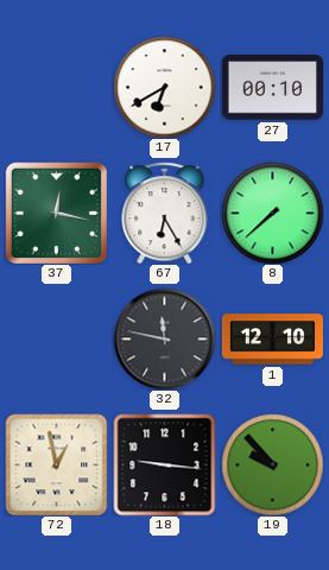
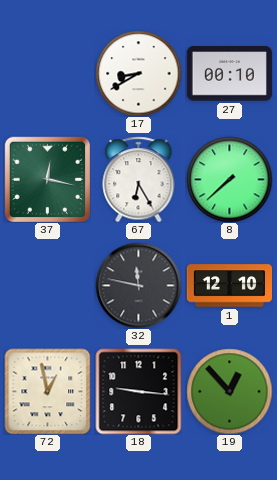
17: 6:40 -> 8:40 (138, 73)
19: 9:53 -> 12:53 (229, 391)
